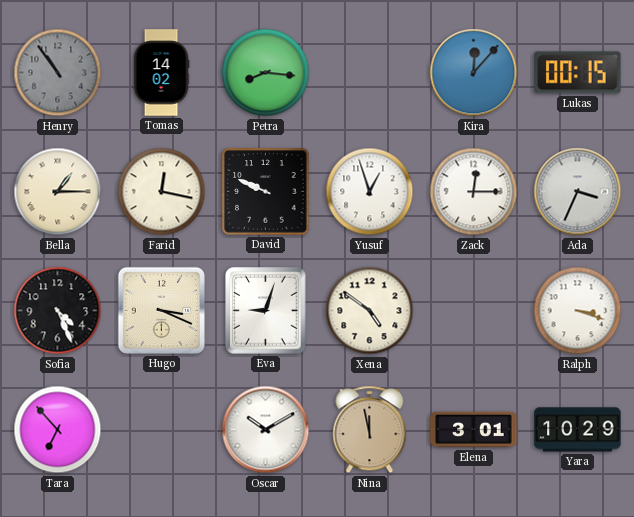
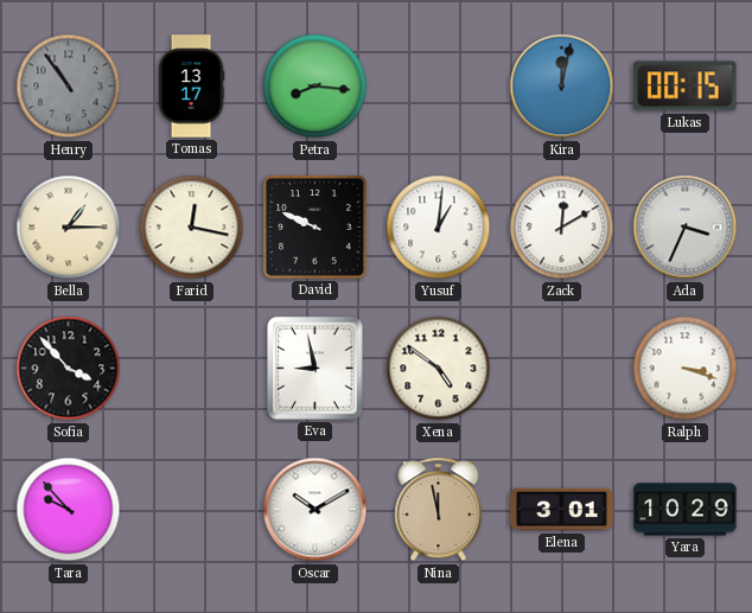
Tomas: 14:02 -> 13:17 (191, 87)
Kira: 12:07 -> 12:02 (562, 87)
Yusuf: 12:57 -> 1:01 (439, 228)
Zack: 12:15 -> 12:10 (562, 228)
Sofia: 4:26 -> 3:53 (69, 369)
Hugo: 3:19 -> none (161, 310)
Eva: 9:03 -> 8:58 (316, 369)
Tara: 6:53 -> 9:53 (69, 510)
